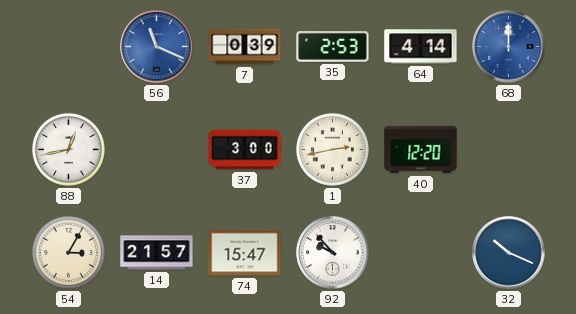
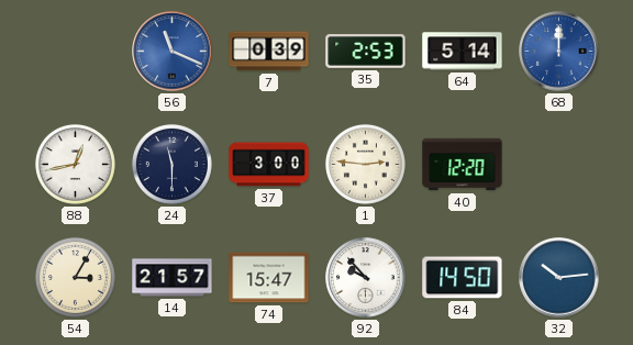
64: 4:14 -> 5:14 (463, 52)
24: none -> 11:30 (171, 164)
1: 2:43 -> 2:46 (365, 164)
84: none -> 14:50 (463, 278)
32: 10:19 -> 10:14 (559, 278)
